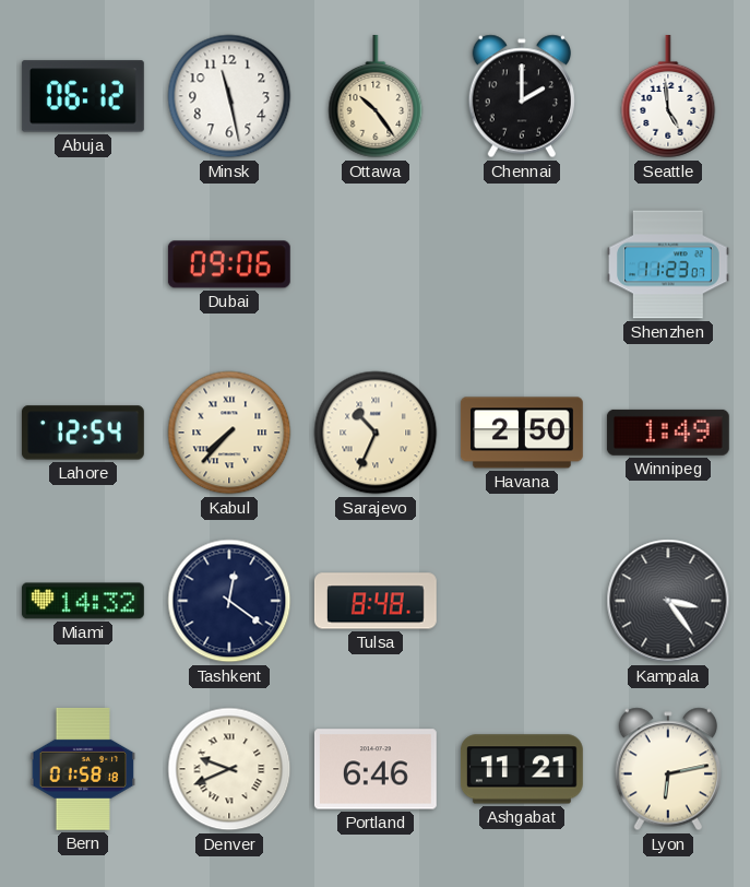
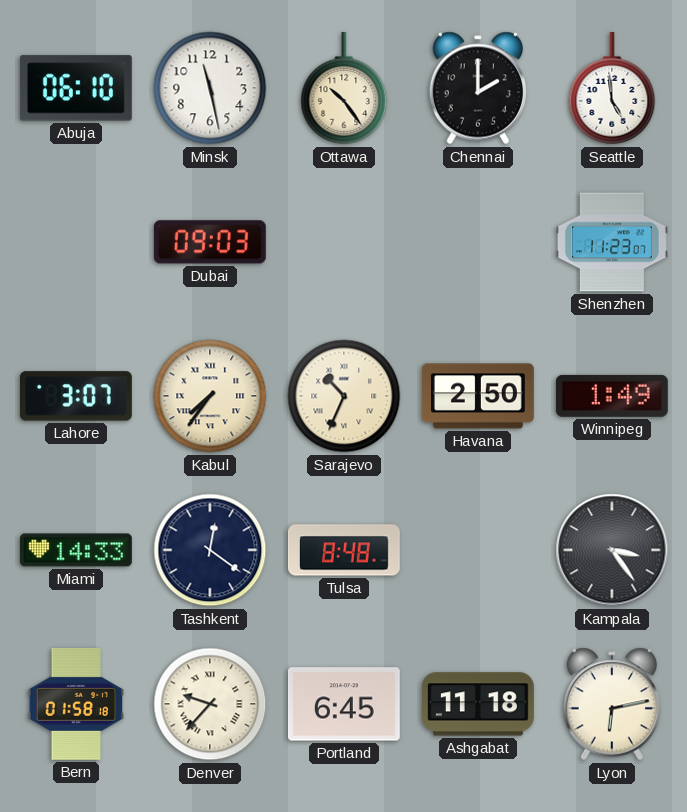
Abuja: 06:12 -> 06:10 (76, 88)
Dubai: 09:06 -> 09:03 (210, 242)
Lahore: 12:54 -> 3:07 (76, 396)
Kabul: 7:37 -> 7:36 (210, 396)
Miami: 14:32 -> 14:33 (76, 550)
Denver: 9:41 -> 9:37 (210, 704)
Portland: 6:46 -> 6:45 (344, 704)
Ashgabat: 11:21 -> 11:18 (478, 704)
